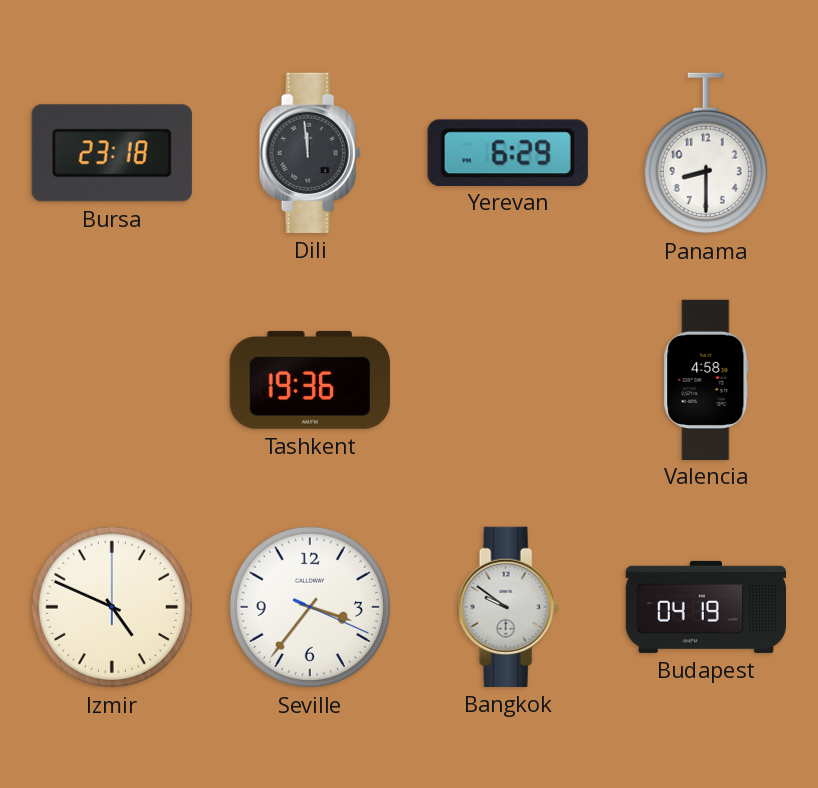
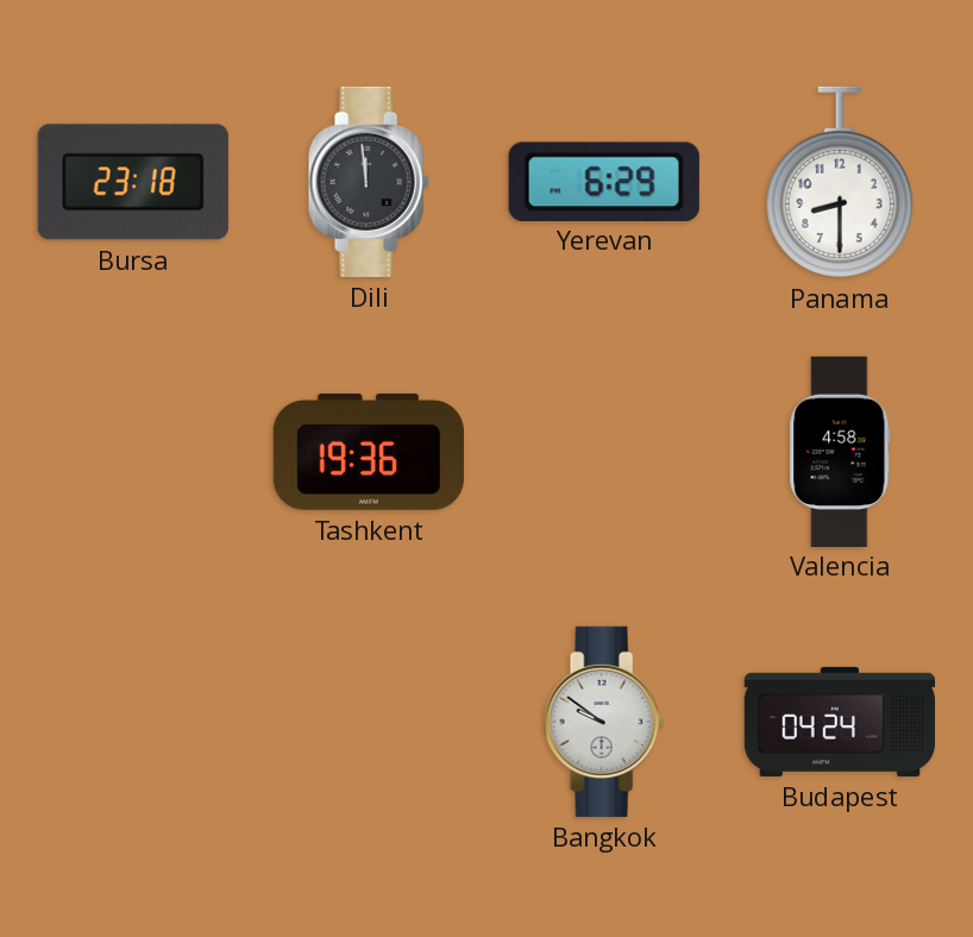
Izmir: 4:49 -> none (112, 607)
Seville: 3:36 -> none (310, 607)
Budapest: 04:19 -> 04:24 (839, 722)
